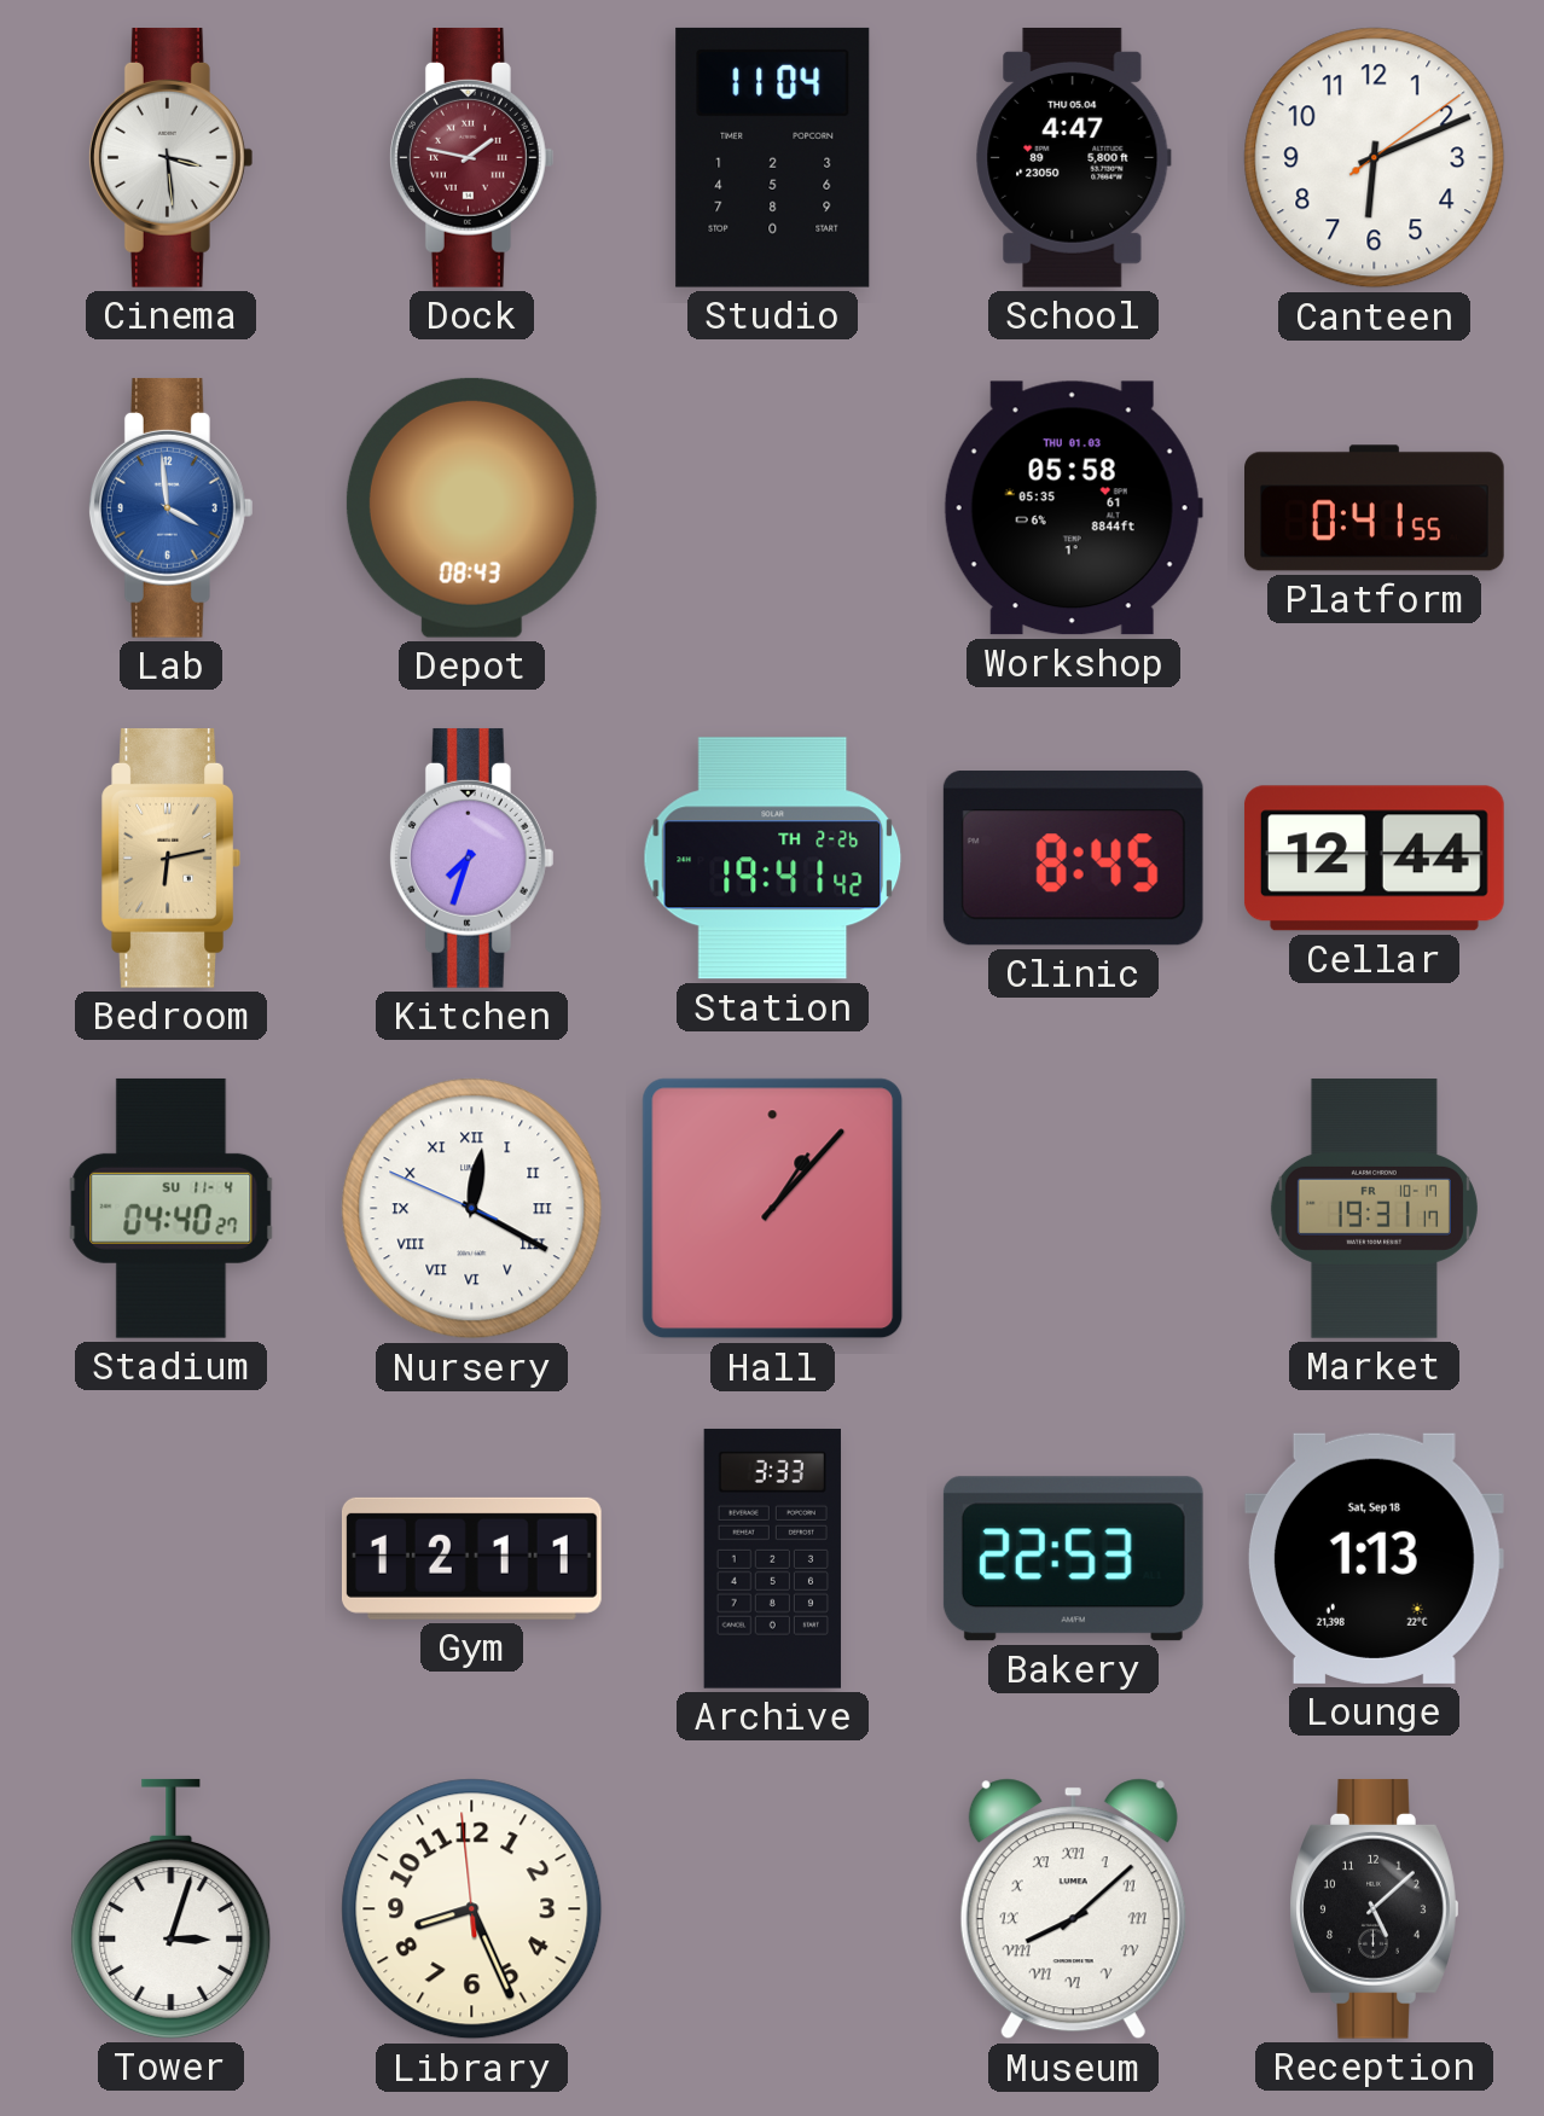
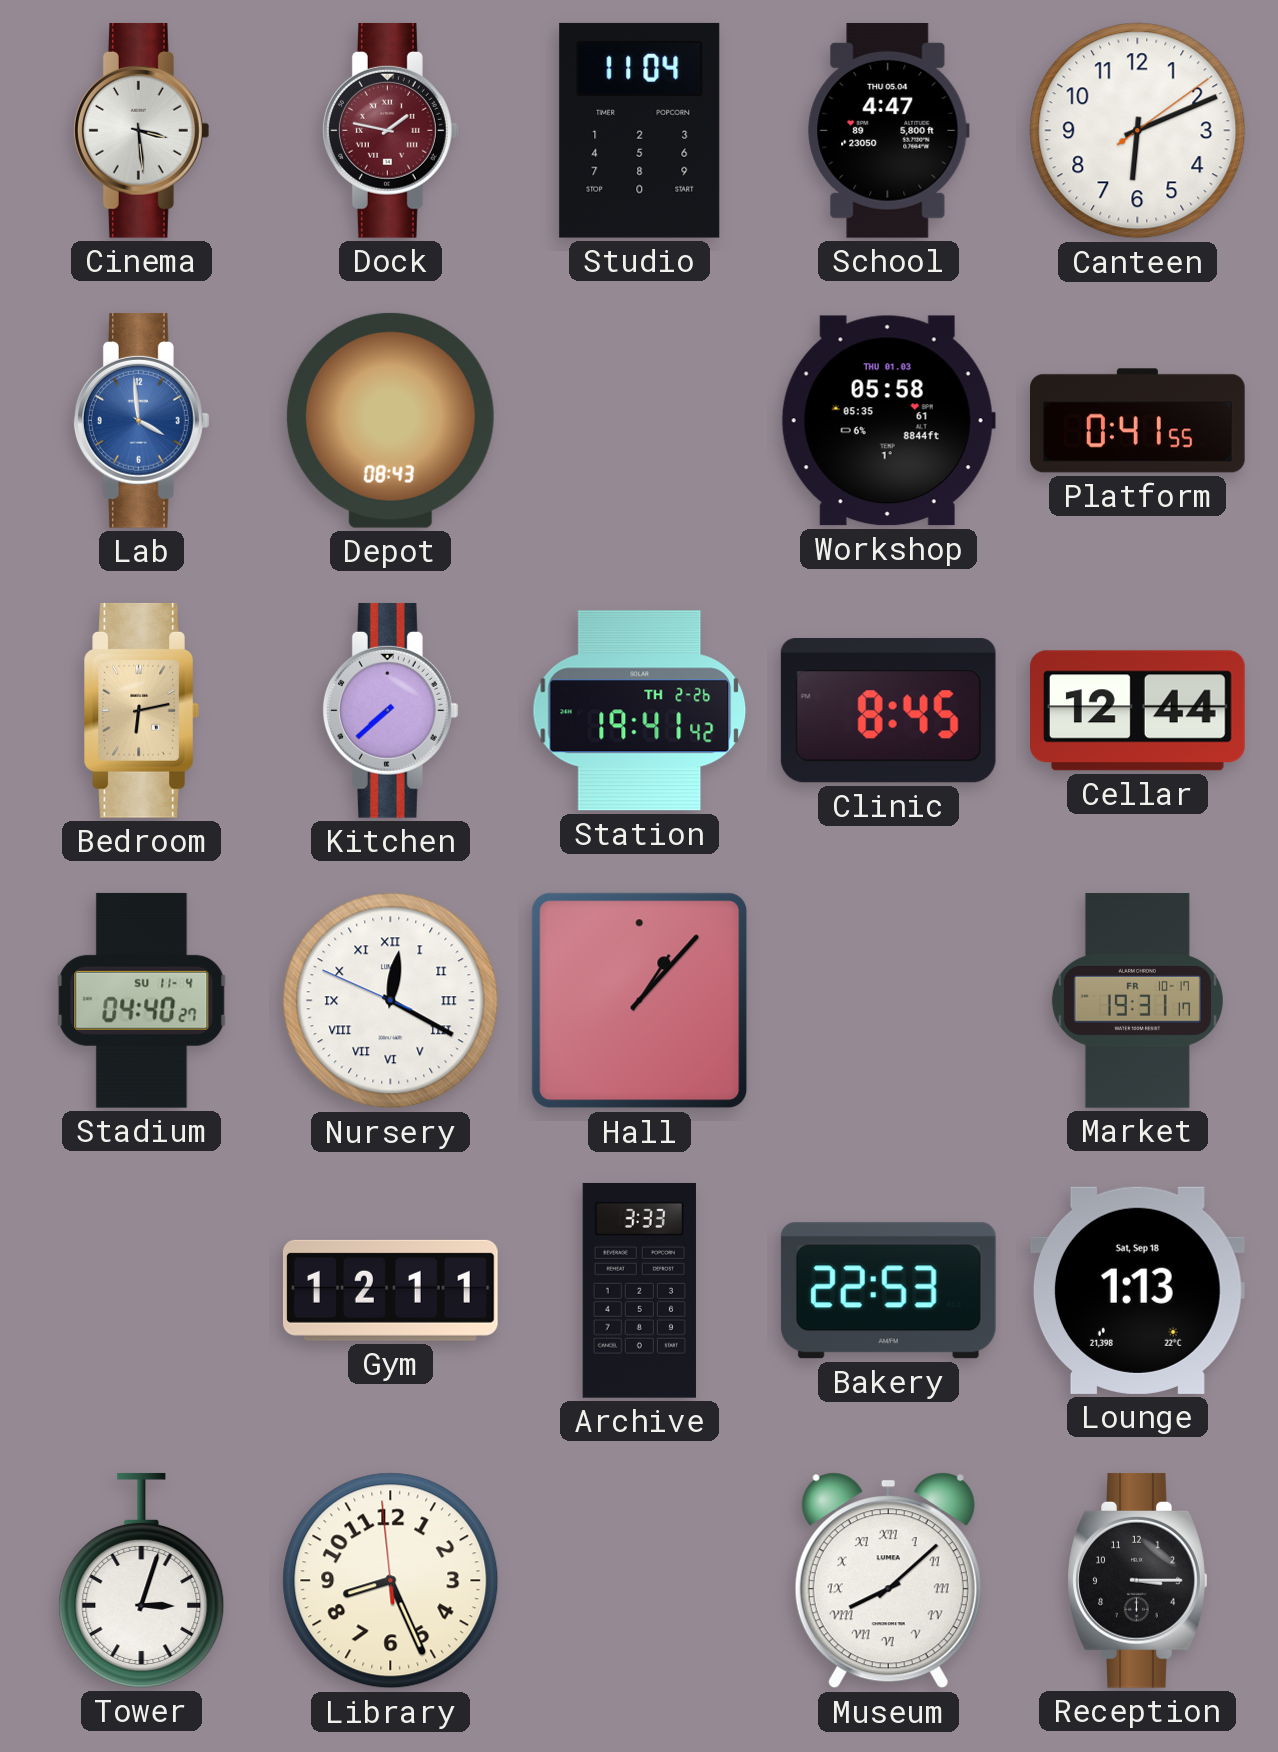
Kitchen: 7:33 -> 7:38 (390, 710)
Reception: 5:08 -> 3:15 (1138, 1580)
